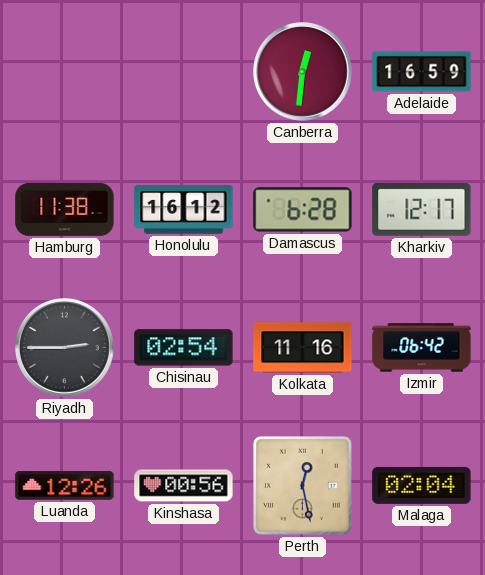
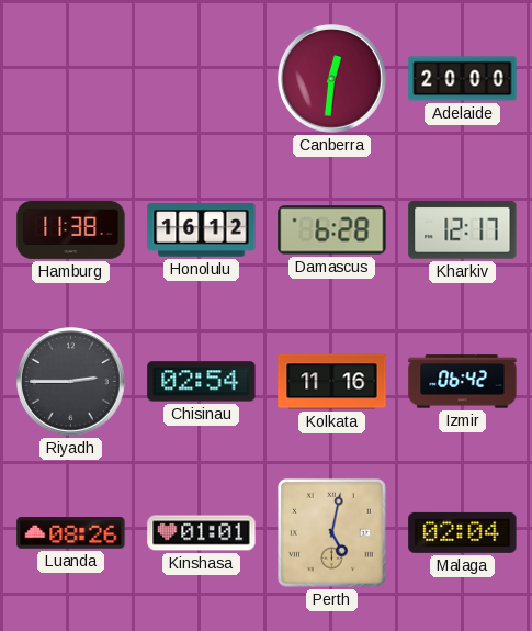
Adelaide: 16:59 -> 20:00 (463, 79)
Luanda: 12:26 -> 08:26 (71, 533)
Kinshasa: 00:56 -> 01:01 (202, 533)
Perth: 12:28 -> 5:02 (331, 532)
